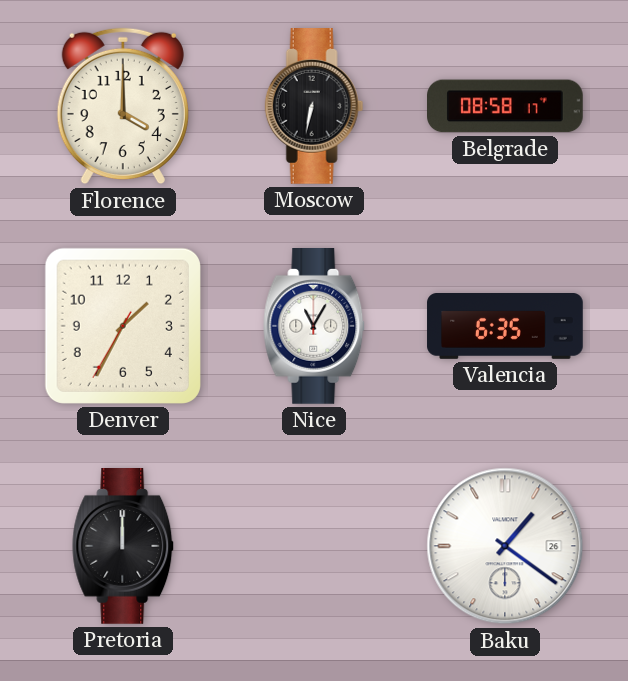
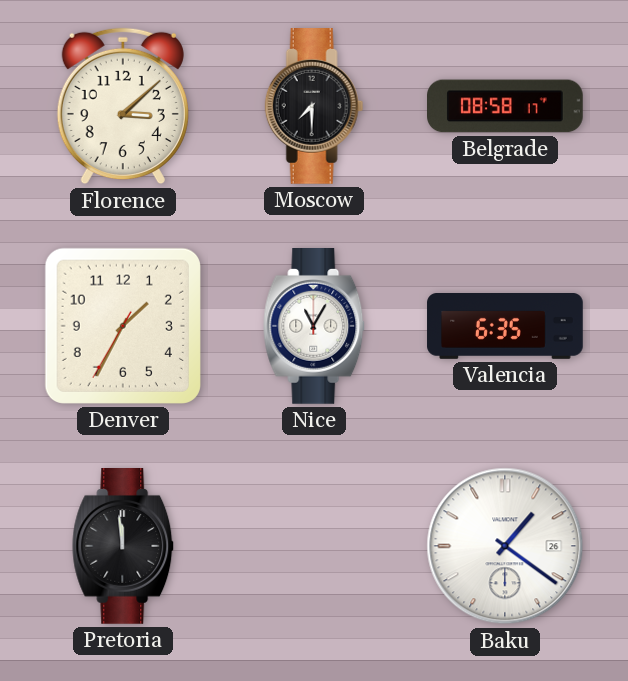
Florence: 4:00 -> 3:08 (123, 106)
Moscow: 6:32 -> 7:30 (314, 107)
Pretoria: 12:00 -> 11:59 (124, 547)
